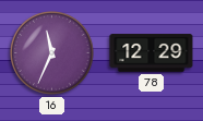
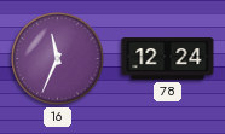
78: 12:29 -> 12:24 (168, 59)
